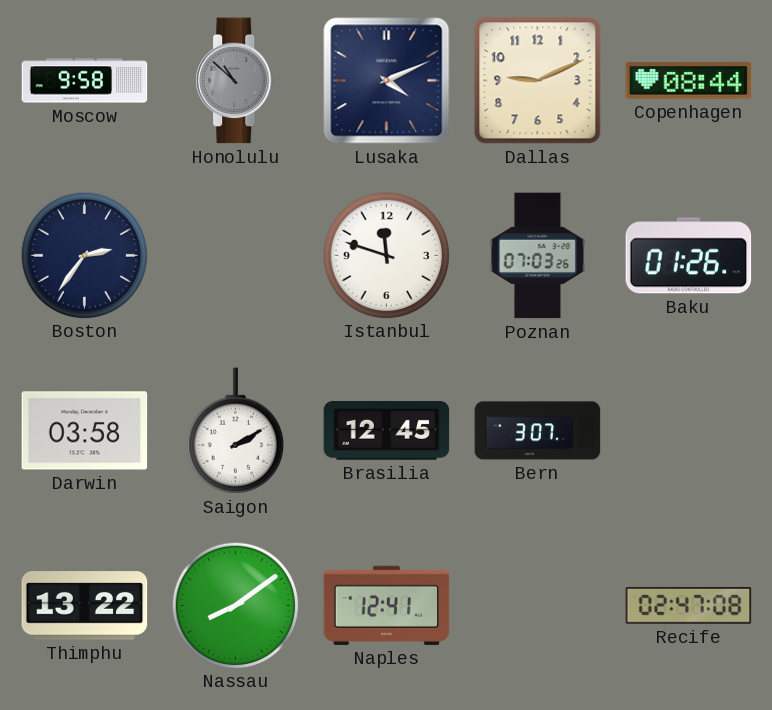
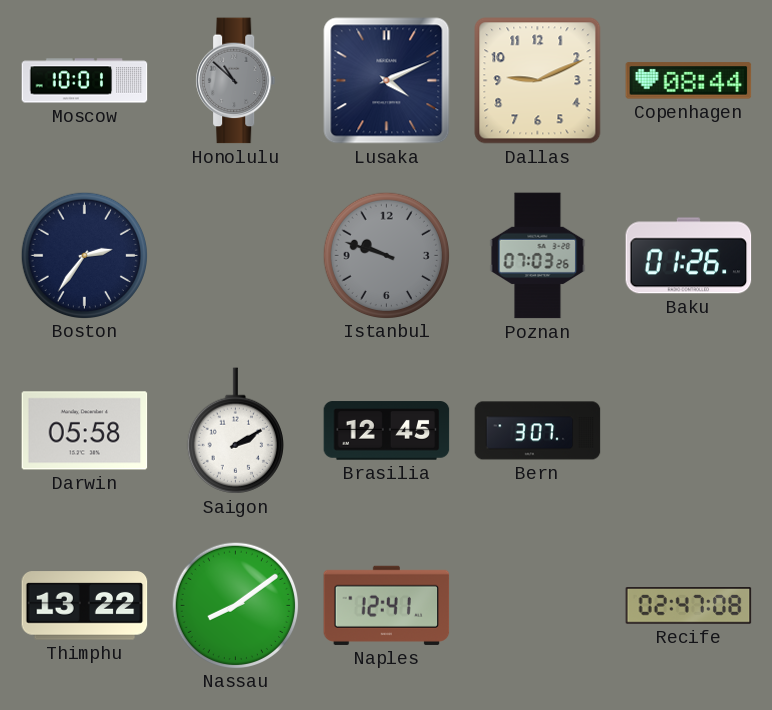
Moscow: 9:58 -> 10:01 (85, 81)
Istanbul: 11:48 -> 9:48 (386, 255)
Istanbul dial: white -> grey (386, 255)
Darwin: 03:58 -> 05:58 (85, 431)
